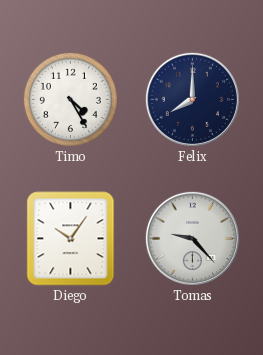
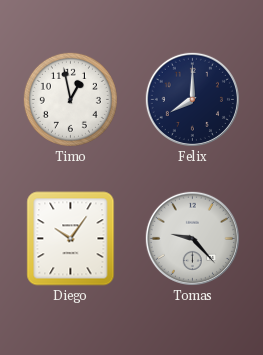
Timo: 4:25 -> 12:58 (70, 99)
